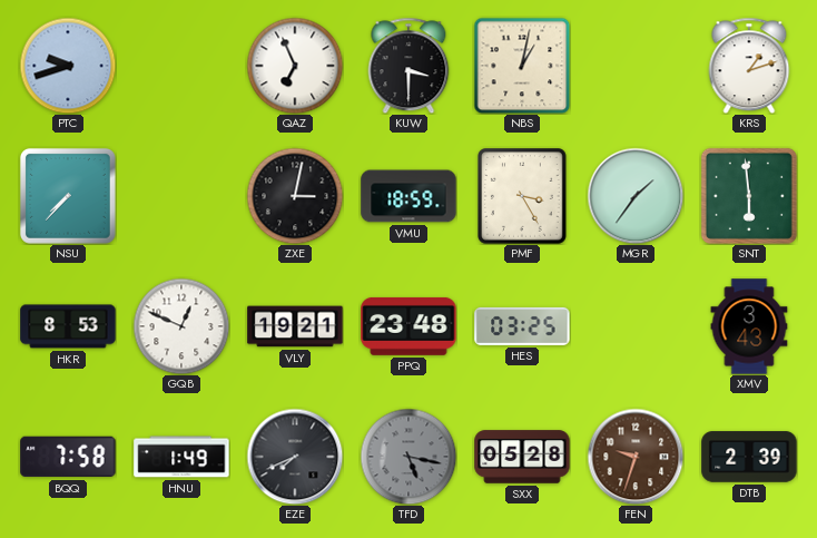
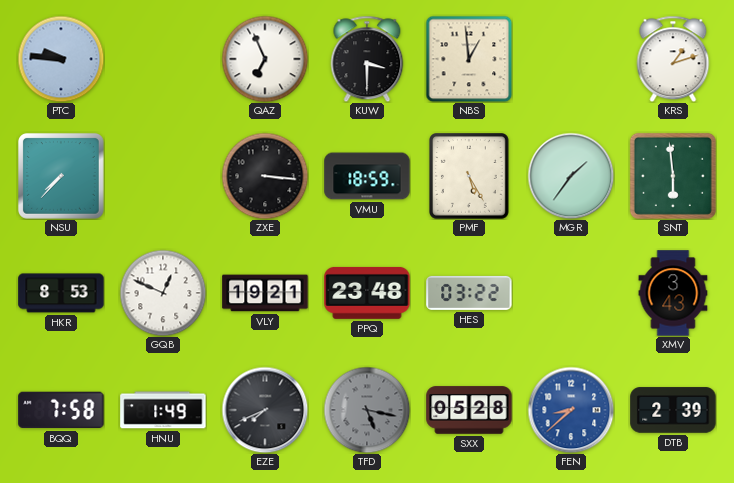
PTC: 9:42 -> 9:46 (61, 59)
NBS: 1:02 -> 12:59 (469, 59)
ZXE: 3:02 -> 3:16 (265, 176)
PMF: 3:25 -> 5:25 (470, 177)
HES: 03:25 -> 03:22 (469, 293)
FEN: 9:33 -> 8:38 (571, 410)
FEN dial: brown -> blue (571, 410)
